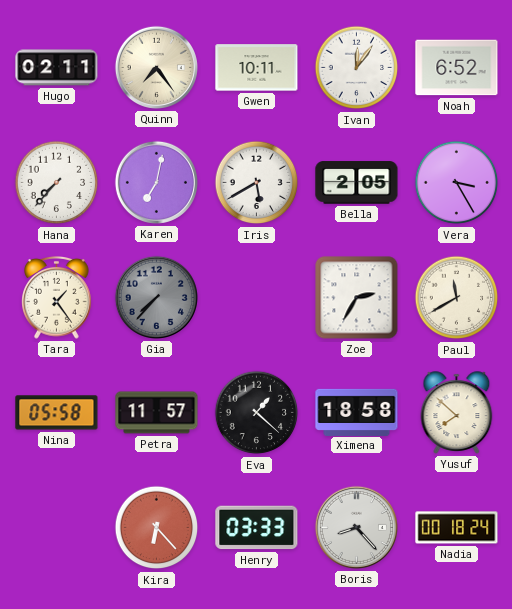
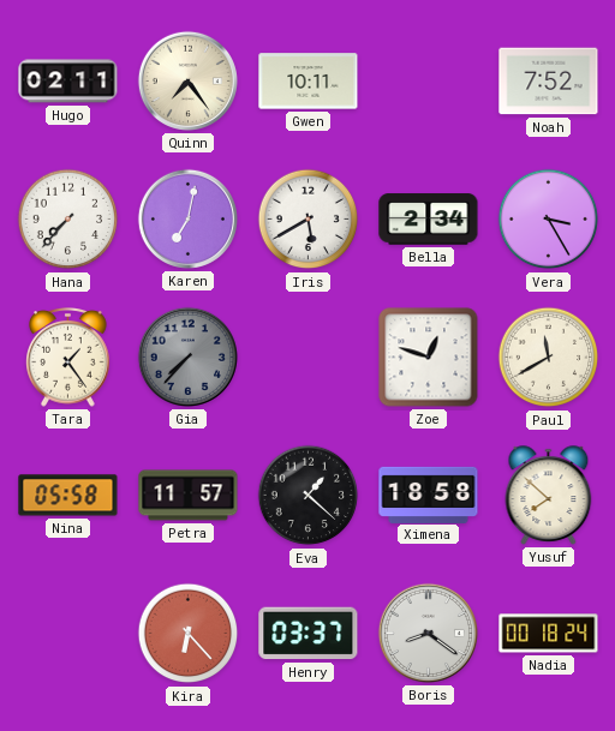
Ivan: 12:06 -> none (357, 68)
Noah: 6:52 -> 7:52 (549, 82)
Bella: 2:05 -> 2:34 (429, 220)
Zoe: 2:35 -> 12:48 (429, 358)
Henry: 03:33 -> 03:37 (309, 634)
Boris: 8:23 -> 8:21 (428, 633)
